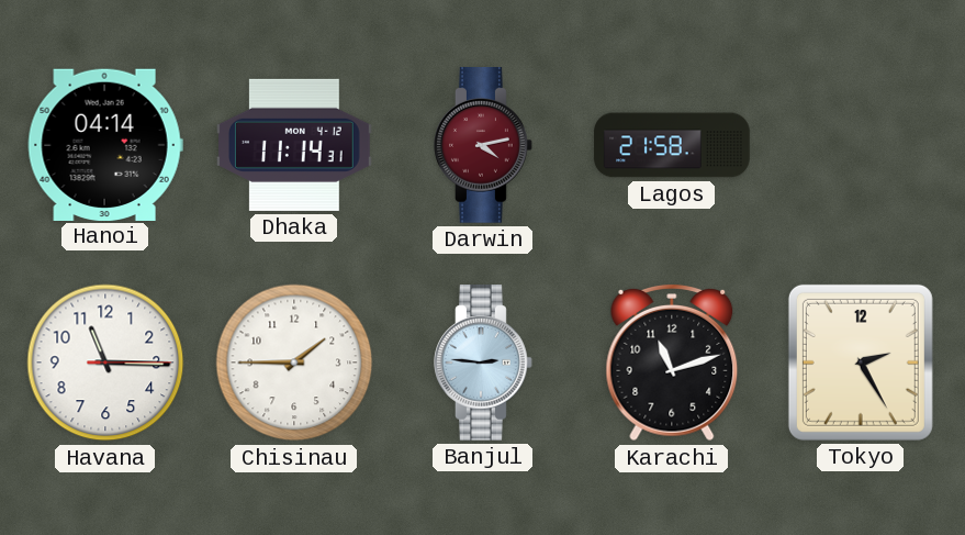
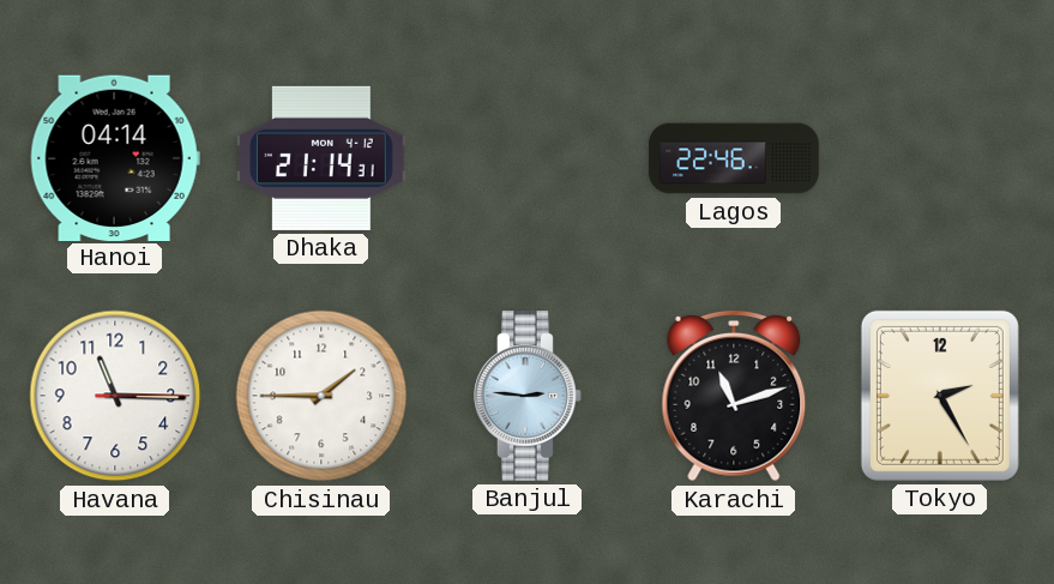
Dhaka: 11:14 -> 21:14 (323, 158)
Darwin: 4:13 -> none (484, 146)
Lagos: 21:58 -> 22:46 (734, 158)
